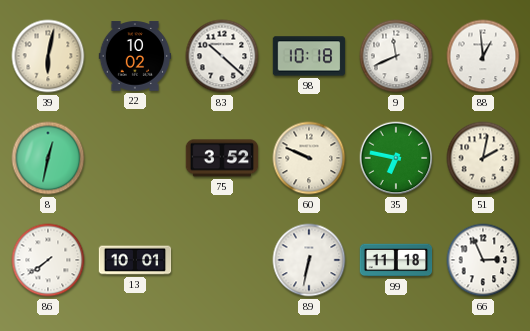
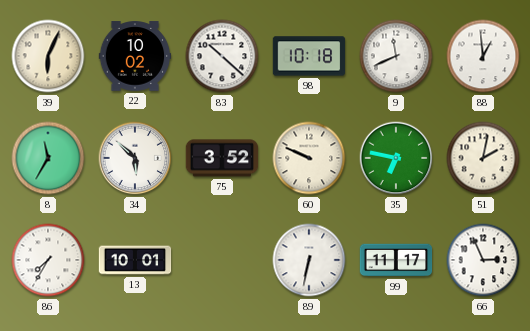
39: 6:02 -> 6:04 (48, 56)
8: 12:32 -> 11:35 (48, 158)
34: none -> 5:52 (135, 158)
86: 7:39 -> 7:35 (48, 260)
99: 11:18 -> 11:17 (396, 260)
